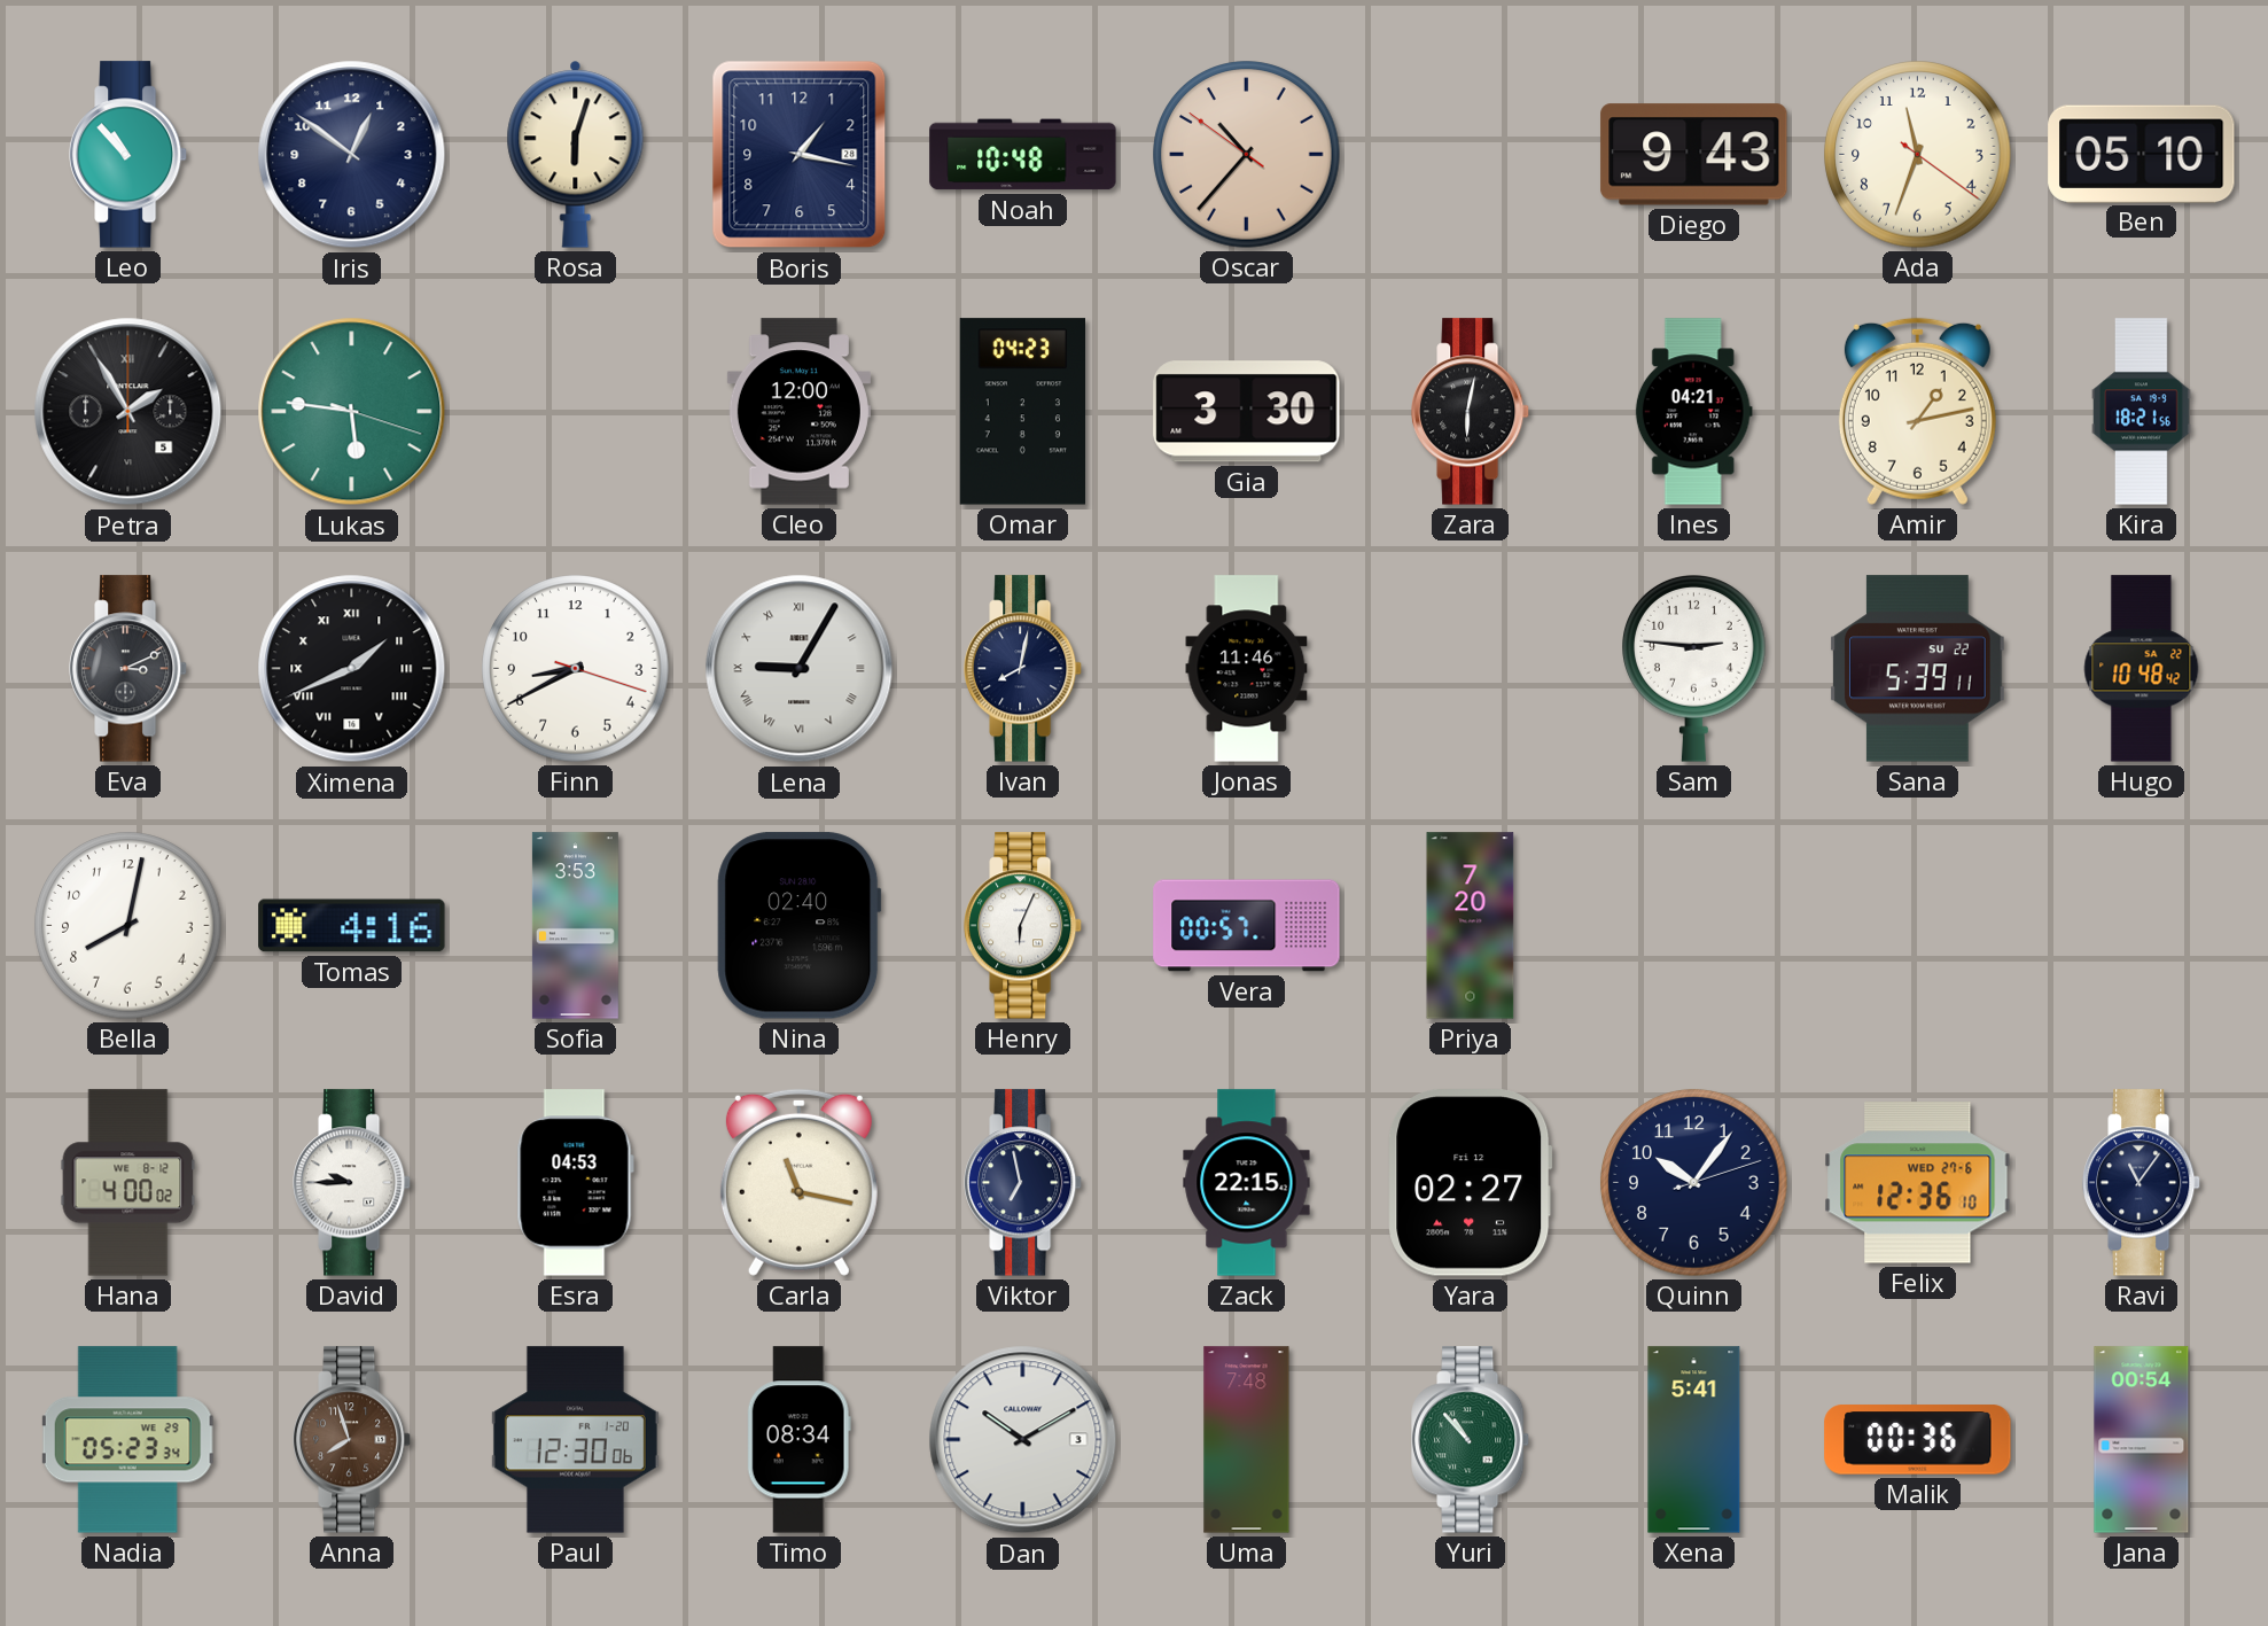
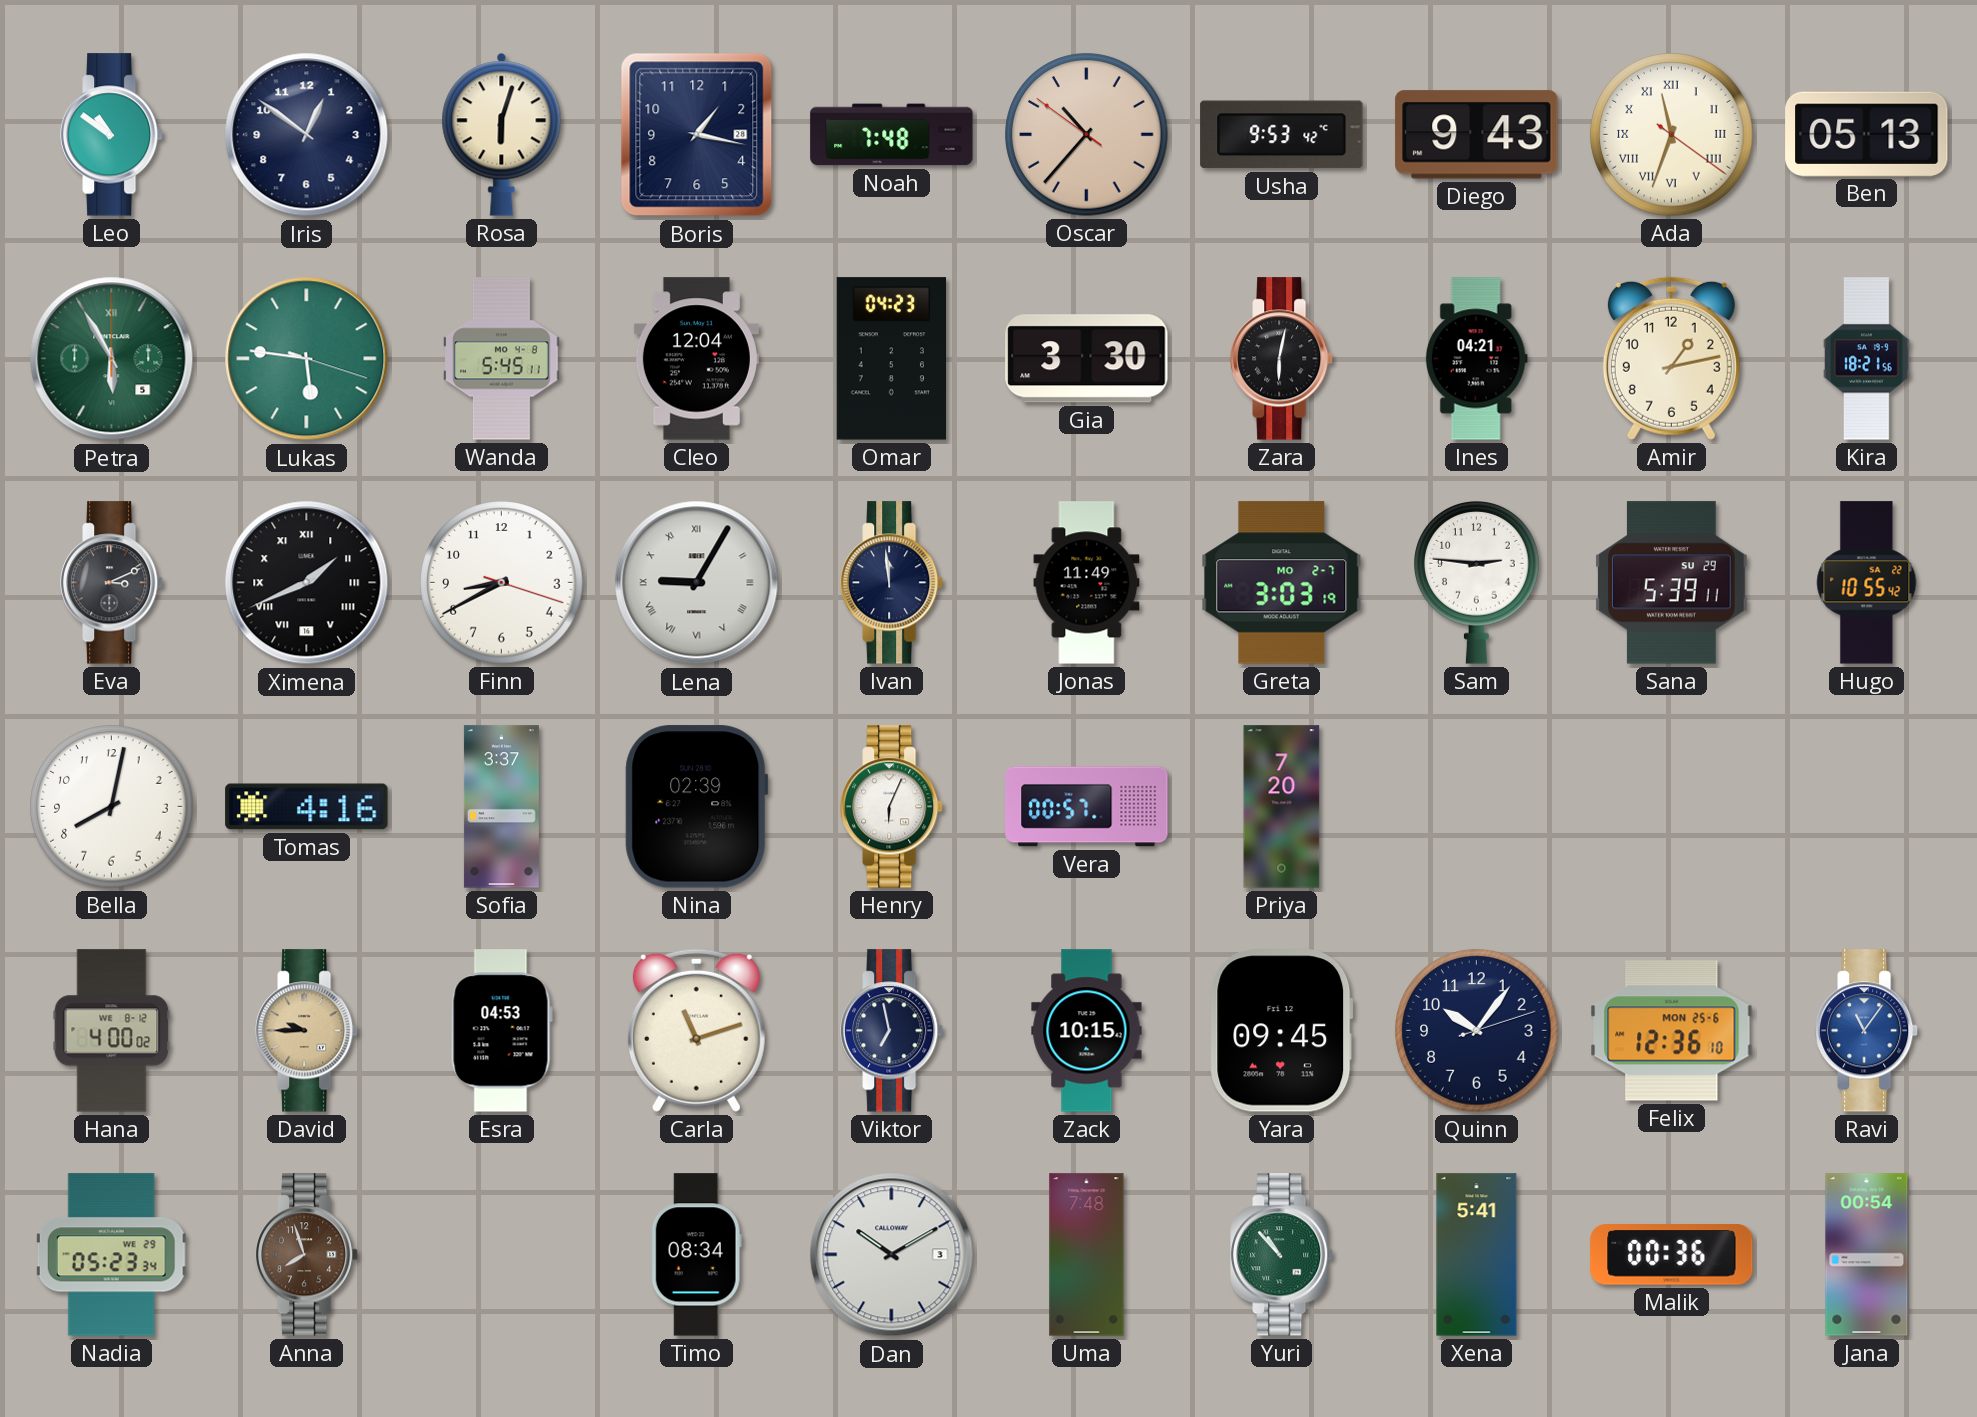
Leo: 10:53 -> 10:51 (113, 135)
Noah: 10:48 -> 7:48 (892, 135)
Usha: none -> 9:53 (1282, 135)
Ada numerals: Arabic -> Roman (1672, 135)
Ben: 05:10 -> 05:13 (1867, 134)
Petra: 1:55 -> 5:55 (112, 359)
Petra dial: black -> green (112, 359)
Wanda: none -> 5:45 (502, 359)
Cleo: 12:00 -> 12:04 (696, 359)
Ivan: 8:02 -> 11:59 (893, 583)
Jonas: 11:46 -> 11:49 (1087, 583)
Greta: none -> 3:03 (1282, 583)
Sana date: SU 22 -> SU 29 (1672, 583)
Hugo: 10:48 -> 10:55 (1867, 583)
Sofia: 3:53 -> 3:37 (501, 807)
Nina: 02:40 -> 02:39 (697, 807)
David dial: white -> champagne (308, 1031)
Carla: 11:17 -> 11:12 (696, 1030)
Zack: 22:15 -> 10:15 (1087, 1031)
Yara: 02:27 -> 09:45 (1282, 1031)
Felix date: WED 27-6 -> MON 25-6 (1672, 1031)
Ravi dial: navy -> blue (1868, 1031)
Paul: 12:30 -> none (575, 1440)
